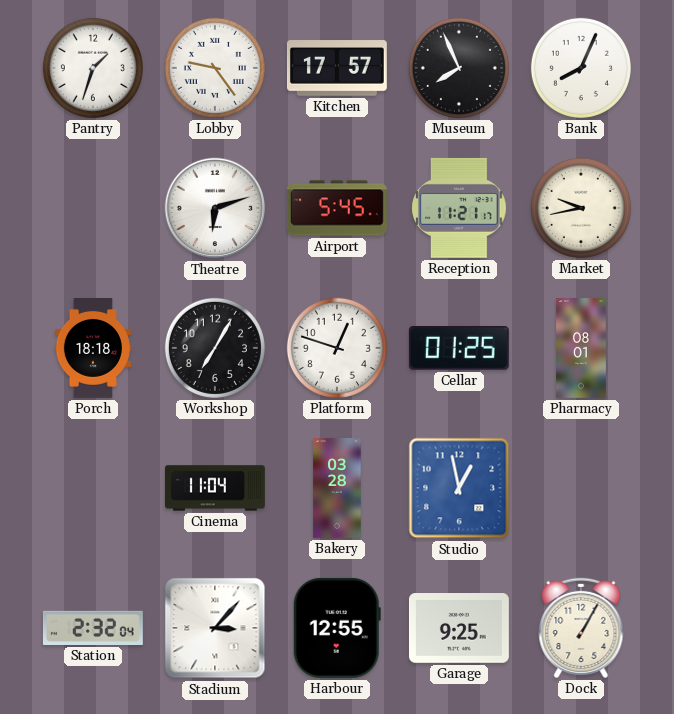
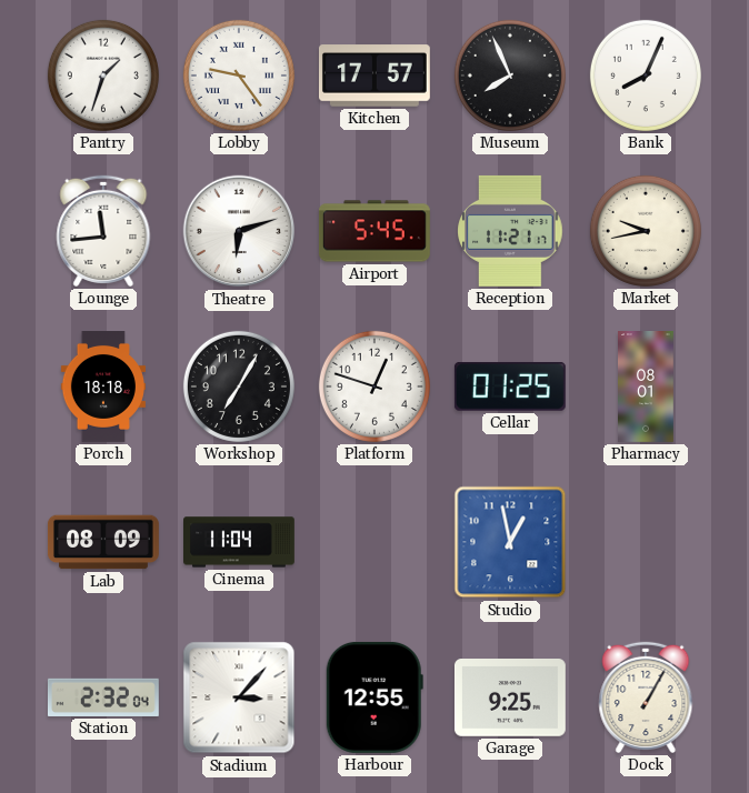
Lounge: none -> 11:44 (103, 231)
Lab: none -> 08:09 (103, 542)
Bakery: 03:28 -> none (337, 489)
